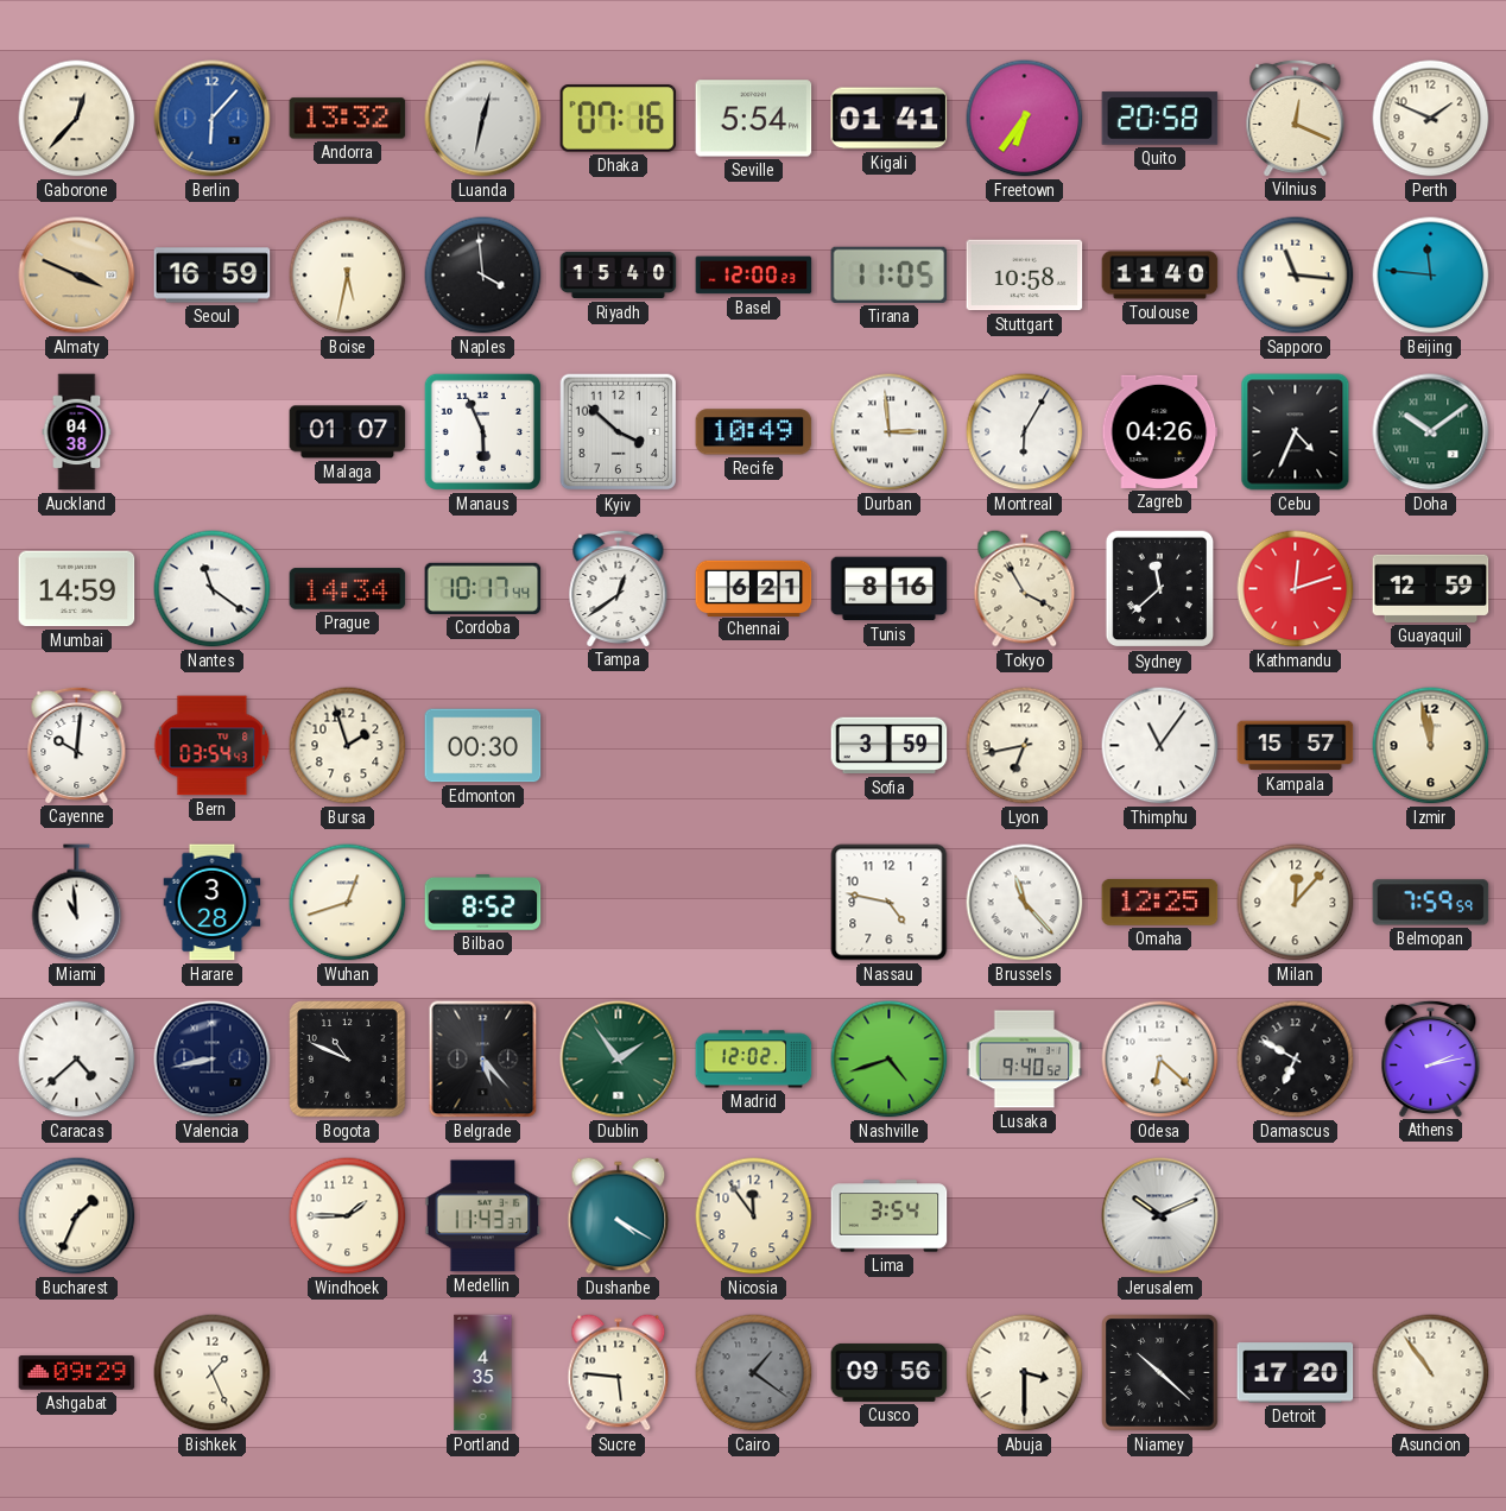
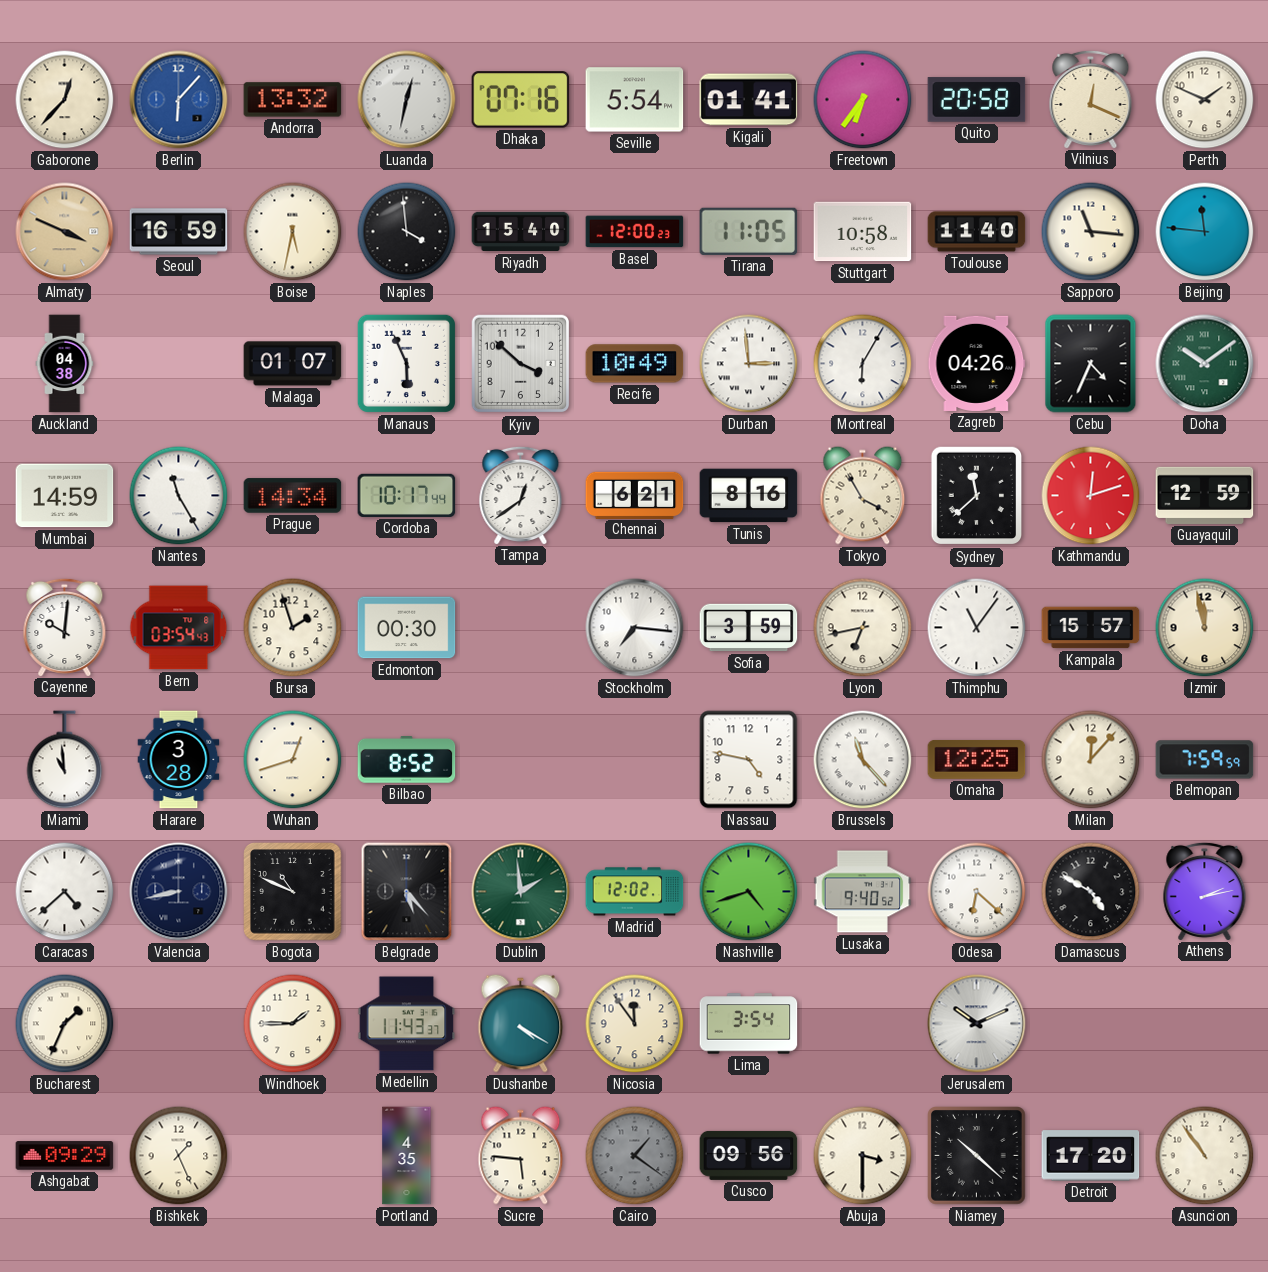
Nantes: 11:21 -> 11:25 (179, 496)
Stockholm: none -> 7:16 (635, 628)
Dublin: 1:54 -> 1:59 (521, 892)
Damascus: 6:50 -> 4:50 (1091, 892)
